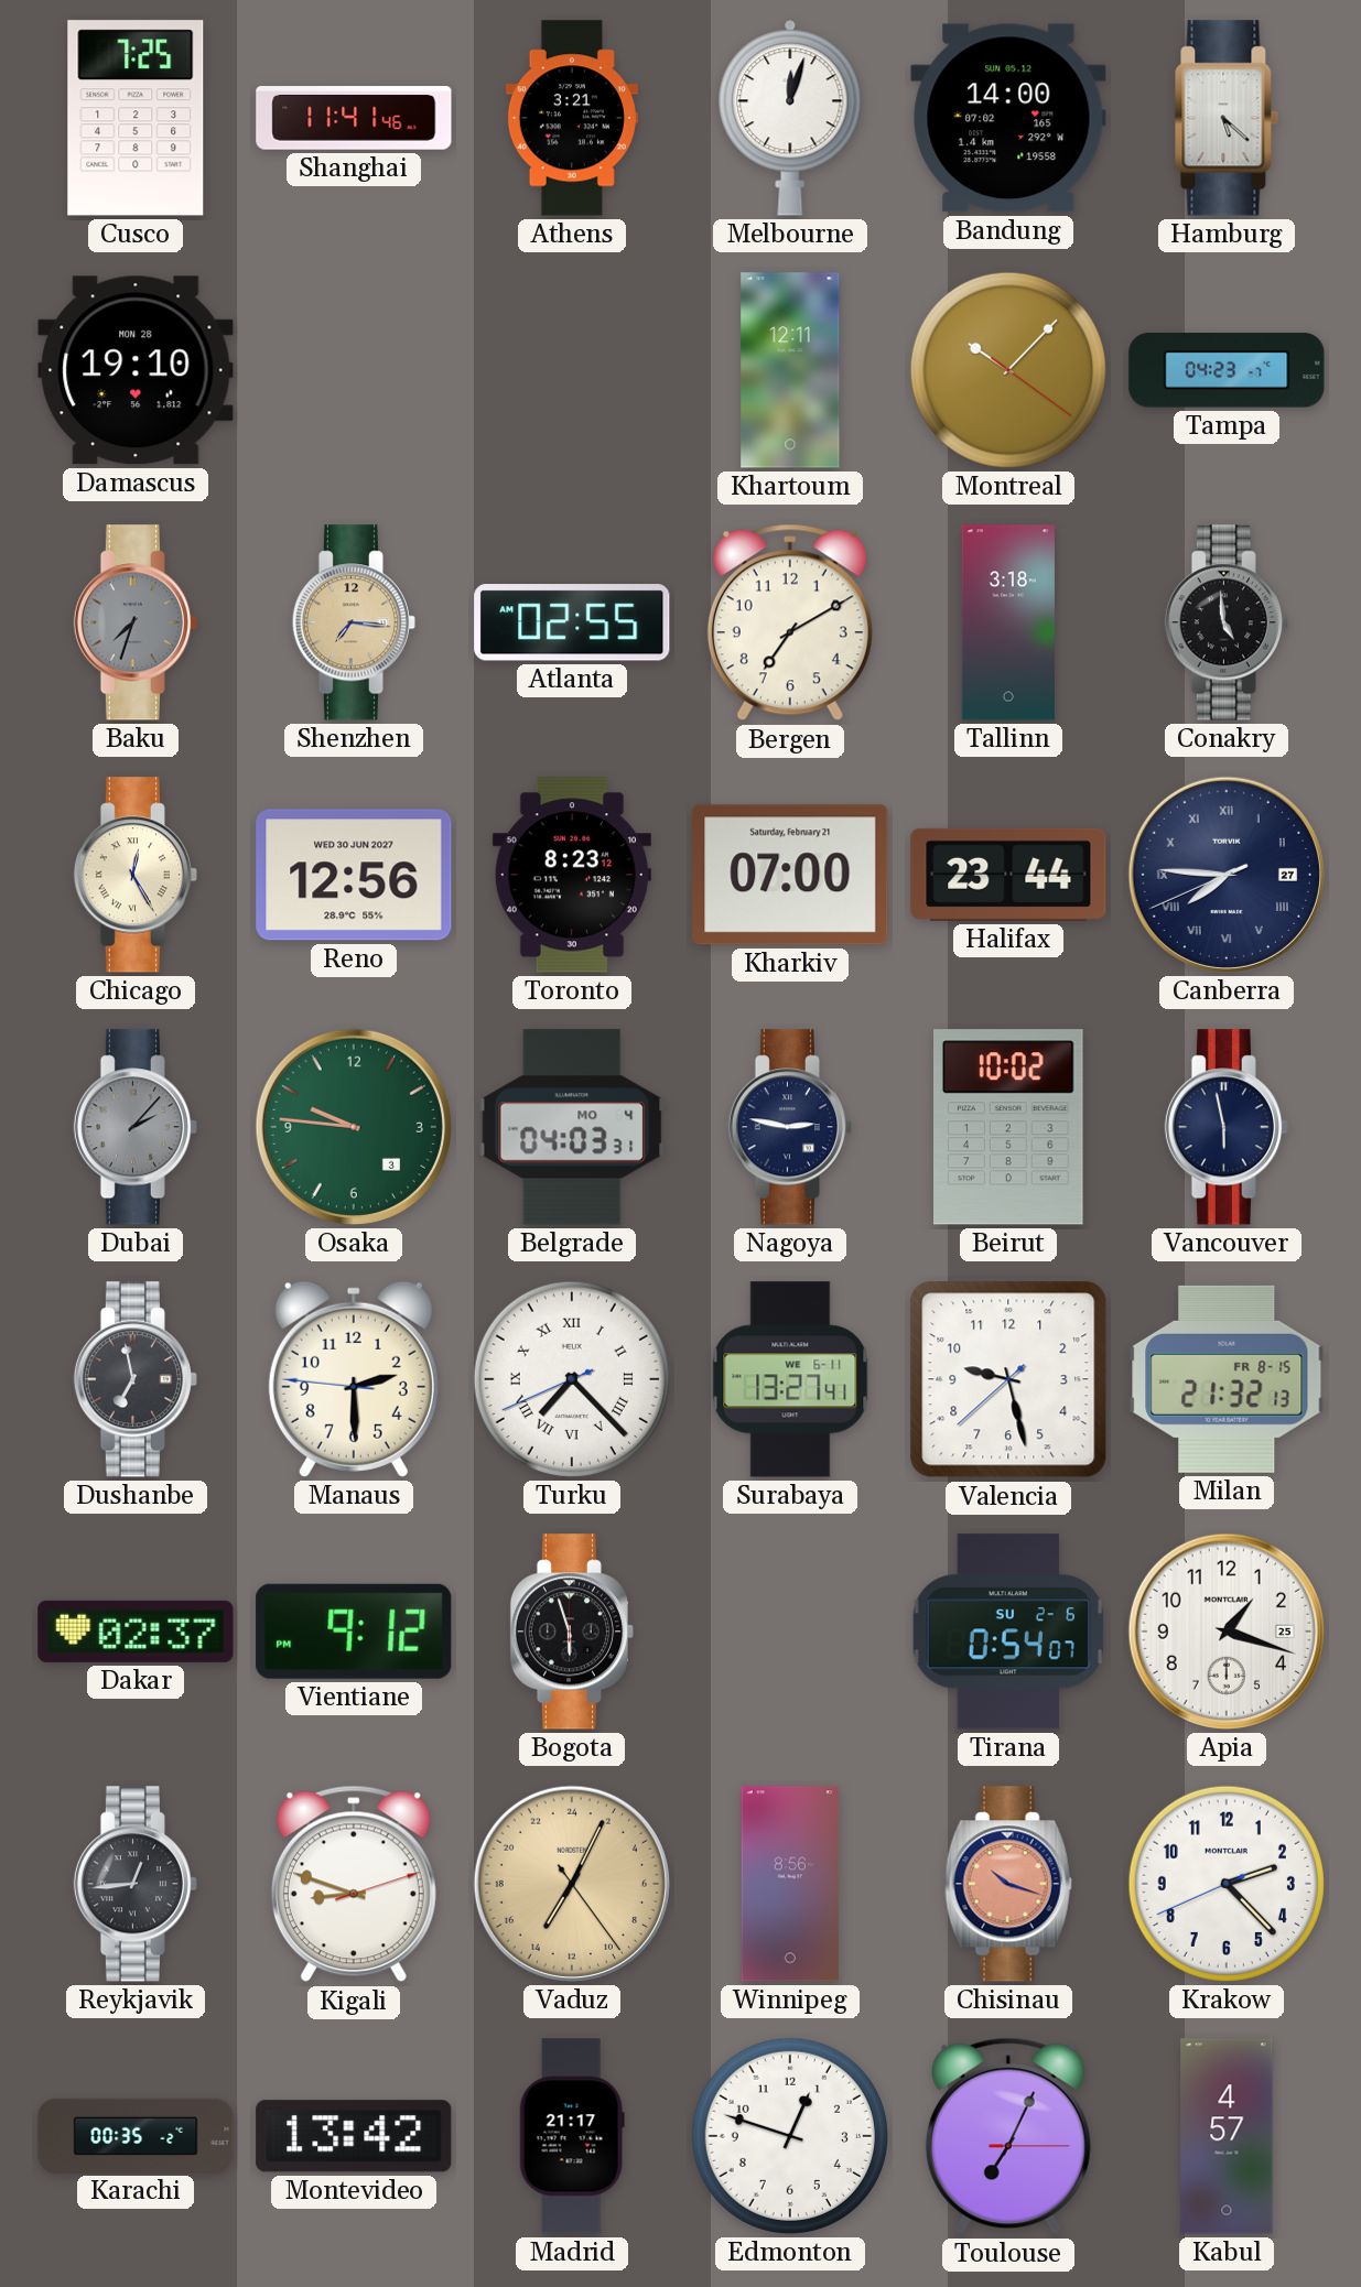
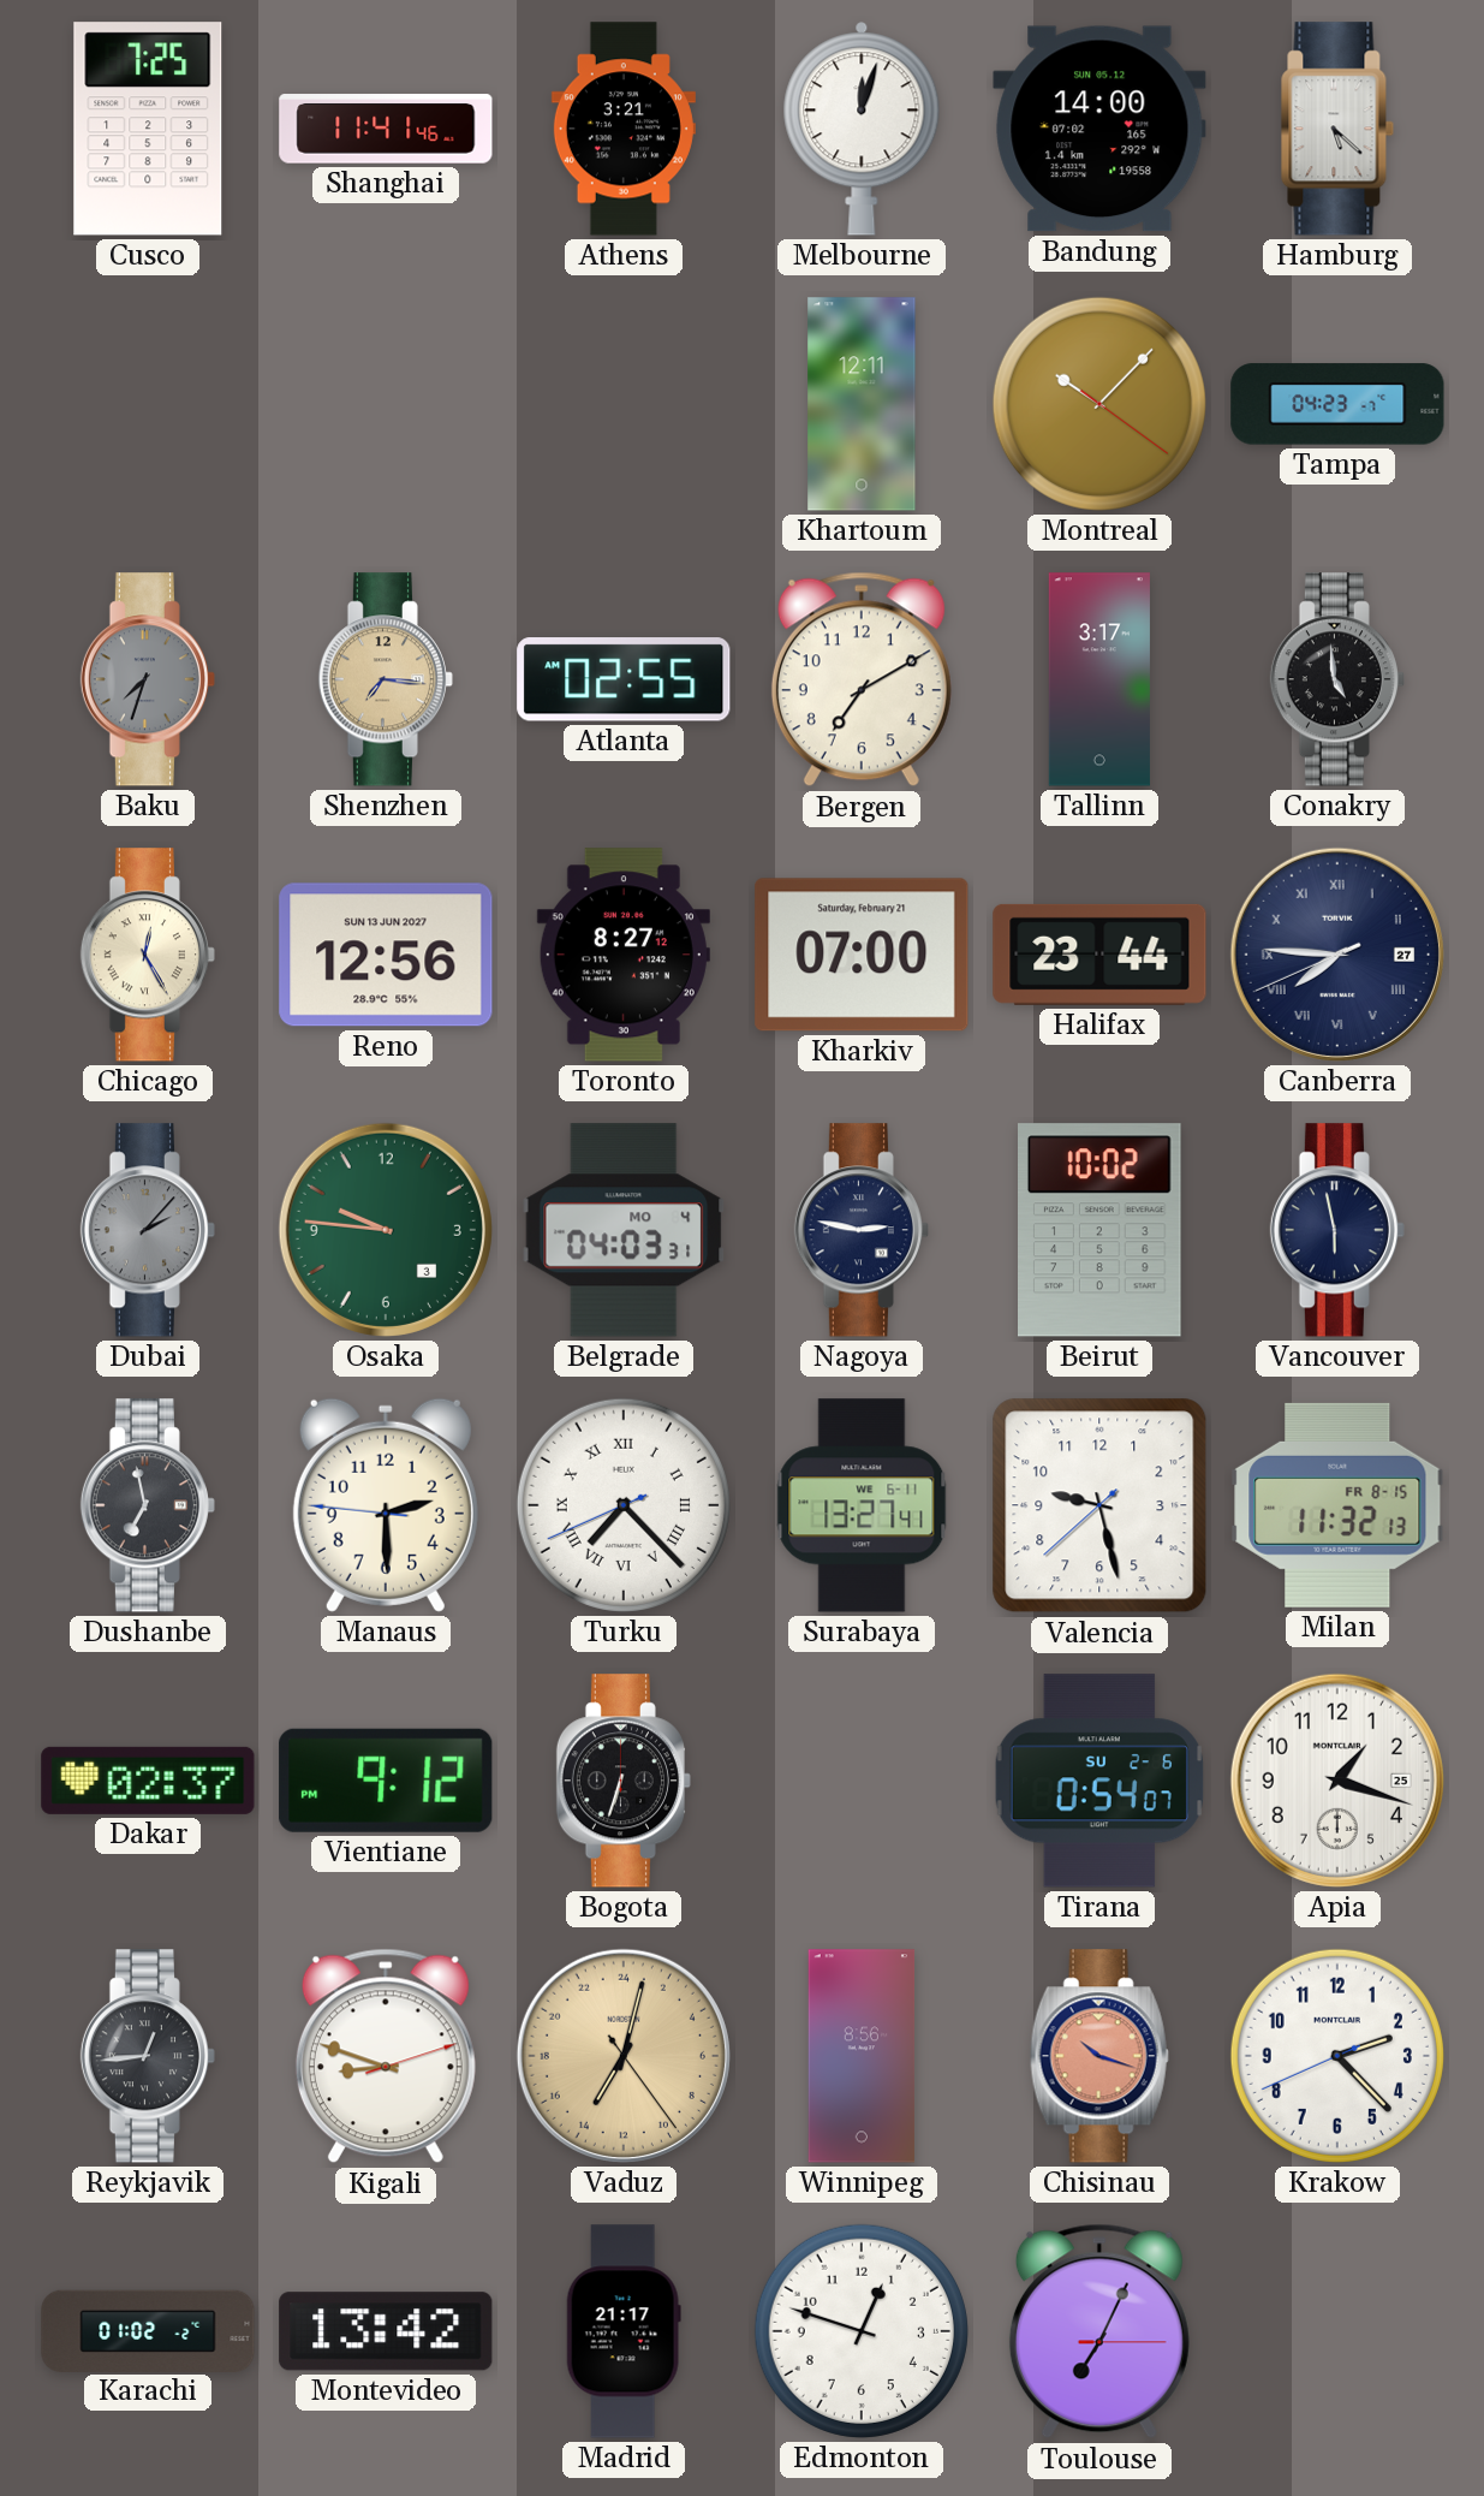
Damascus: 19:10 -> none (136, 370)
Tallinn: 3:18 -> 3:17 (1099, 679)
Reno date: WED 30 JUN 2027 -> SUN 13 JUN 2027 (386, 955)
Toronto: 8:23 -> 8:27 (624, 955)
Milan: 21:32 -> 11:32 (1337, 1505)
Bogota: 5:57 -> 6:33 (622, 1781)
Vaduz: 14:04 -> 14:02 (624, 2056)
Karachi: 00:35 -> 01:02 (148, 2330)
Kabul: 4:57 -> none (1227, 2136)
